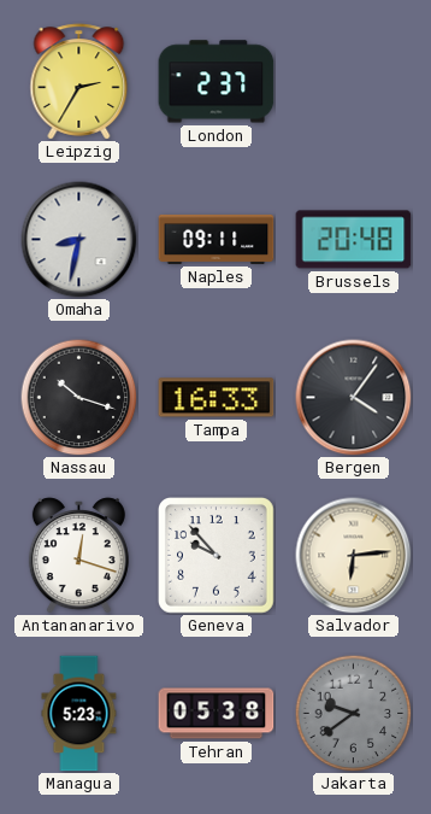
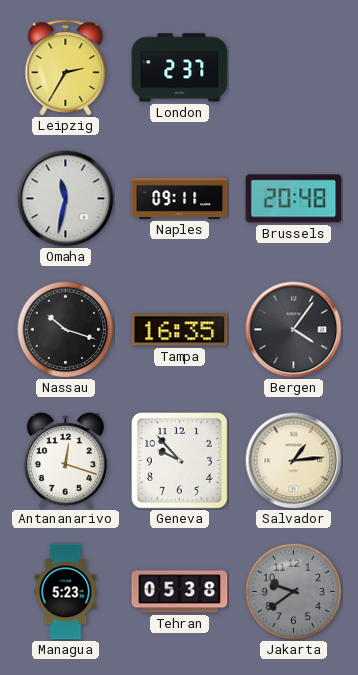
Omaha: 8:32 -> 11:32 (66, 199)
Tampa: 16:33 -> 16:35 (180, 330)
Salvador: 6:14 -> 1:14 (294, 461)
